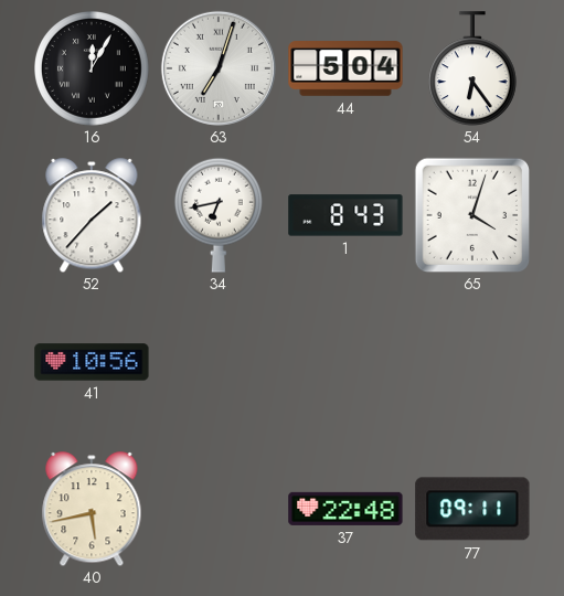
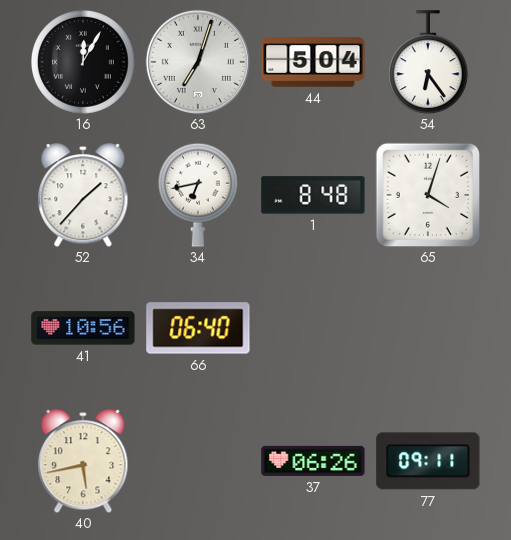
1: 8:43 -> 8:48 (313, 195)
66: none -> 06:40 (198, 328)
37: 22:48 -> 06:26 (313, 461)
